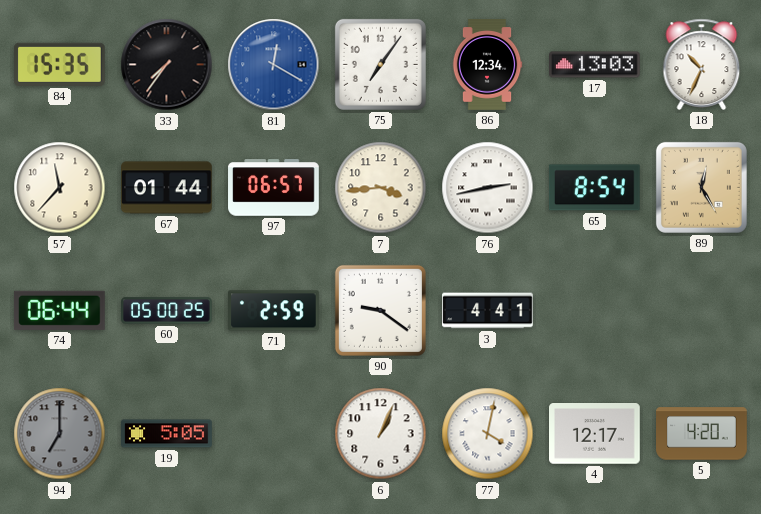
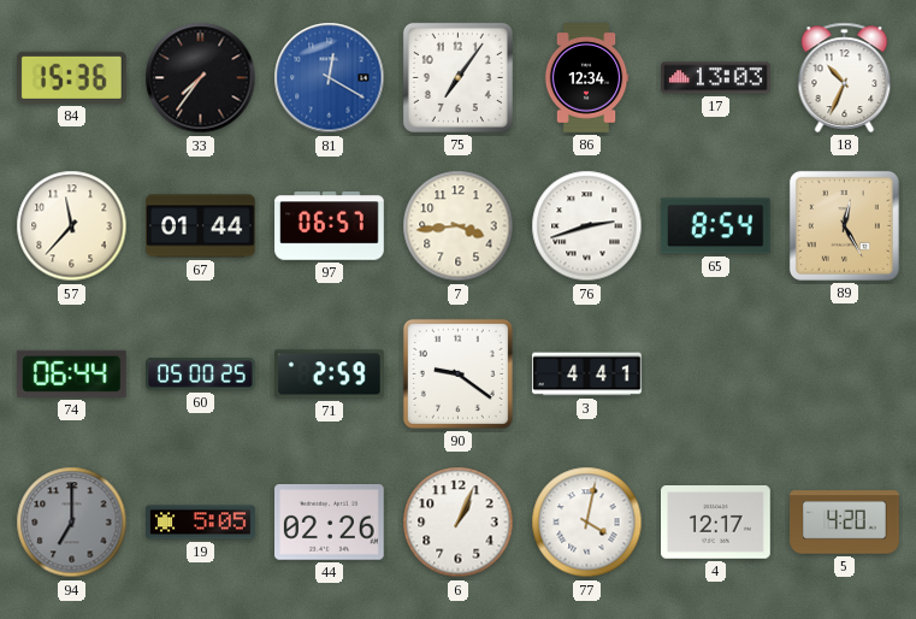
84: 15:35 -> 15:36 (72, 77)
76: 2:43 -> 2:42 (587, 226)
44: none -> 02:26 (330, 523)
